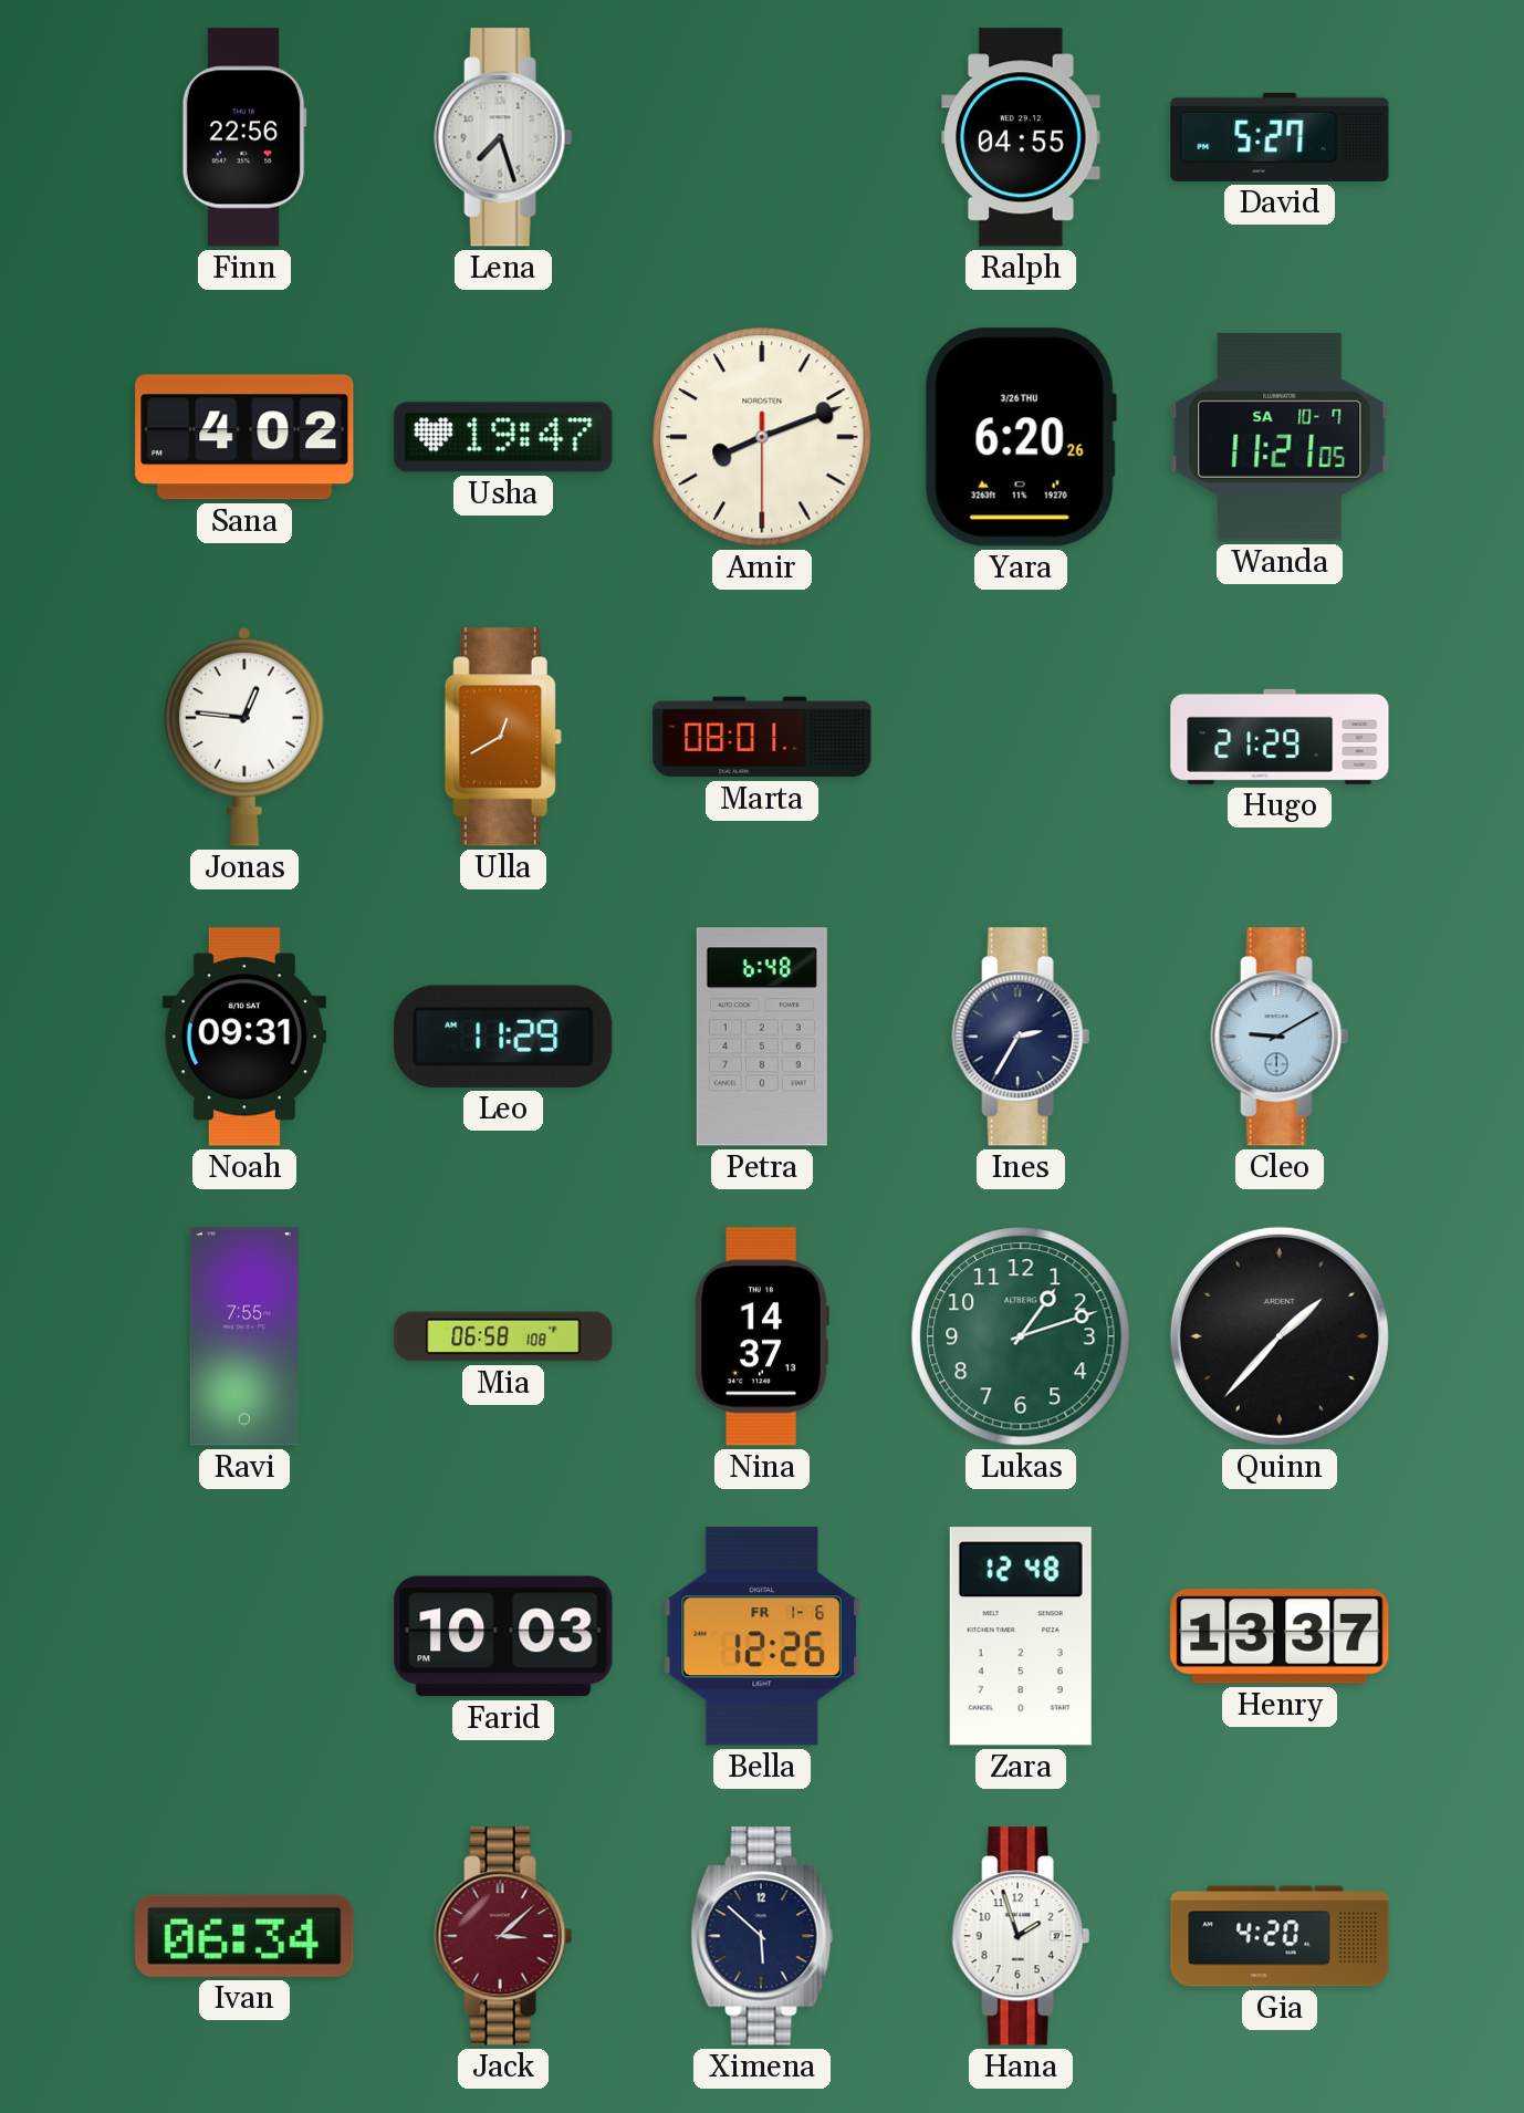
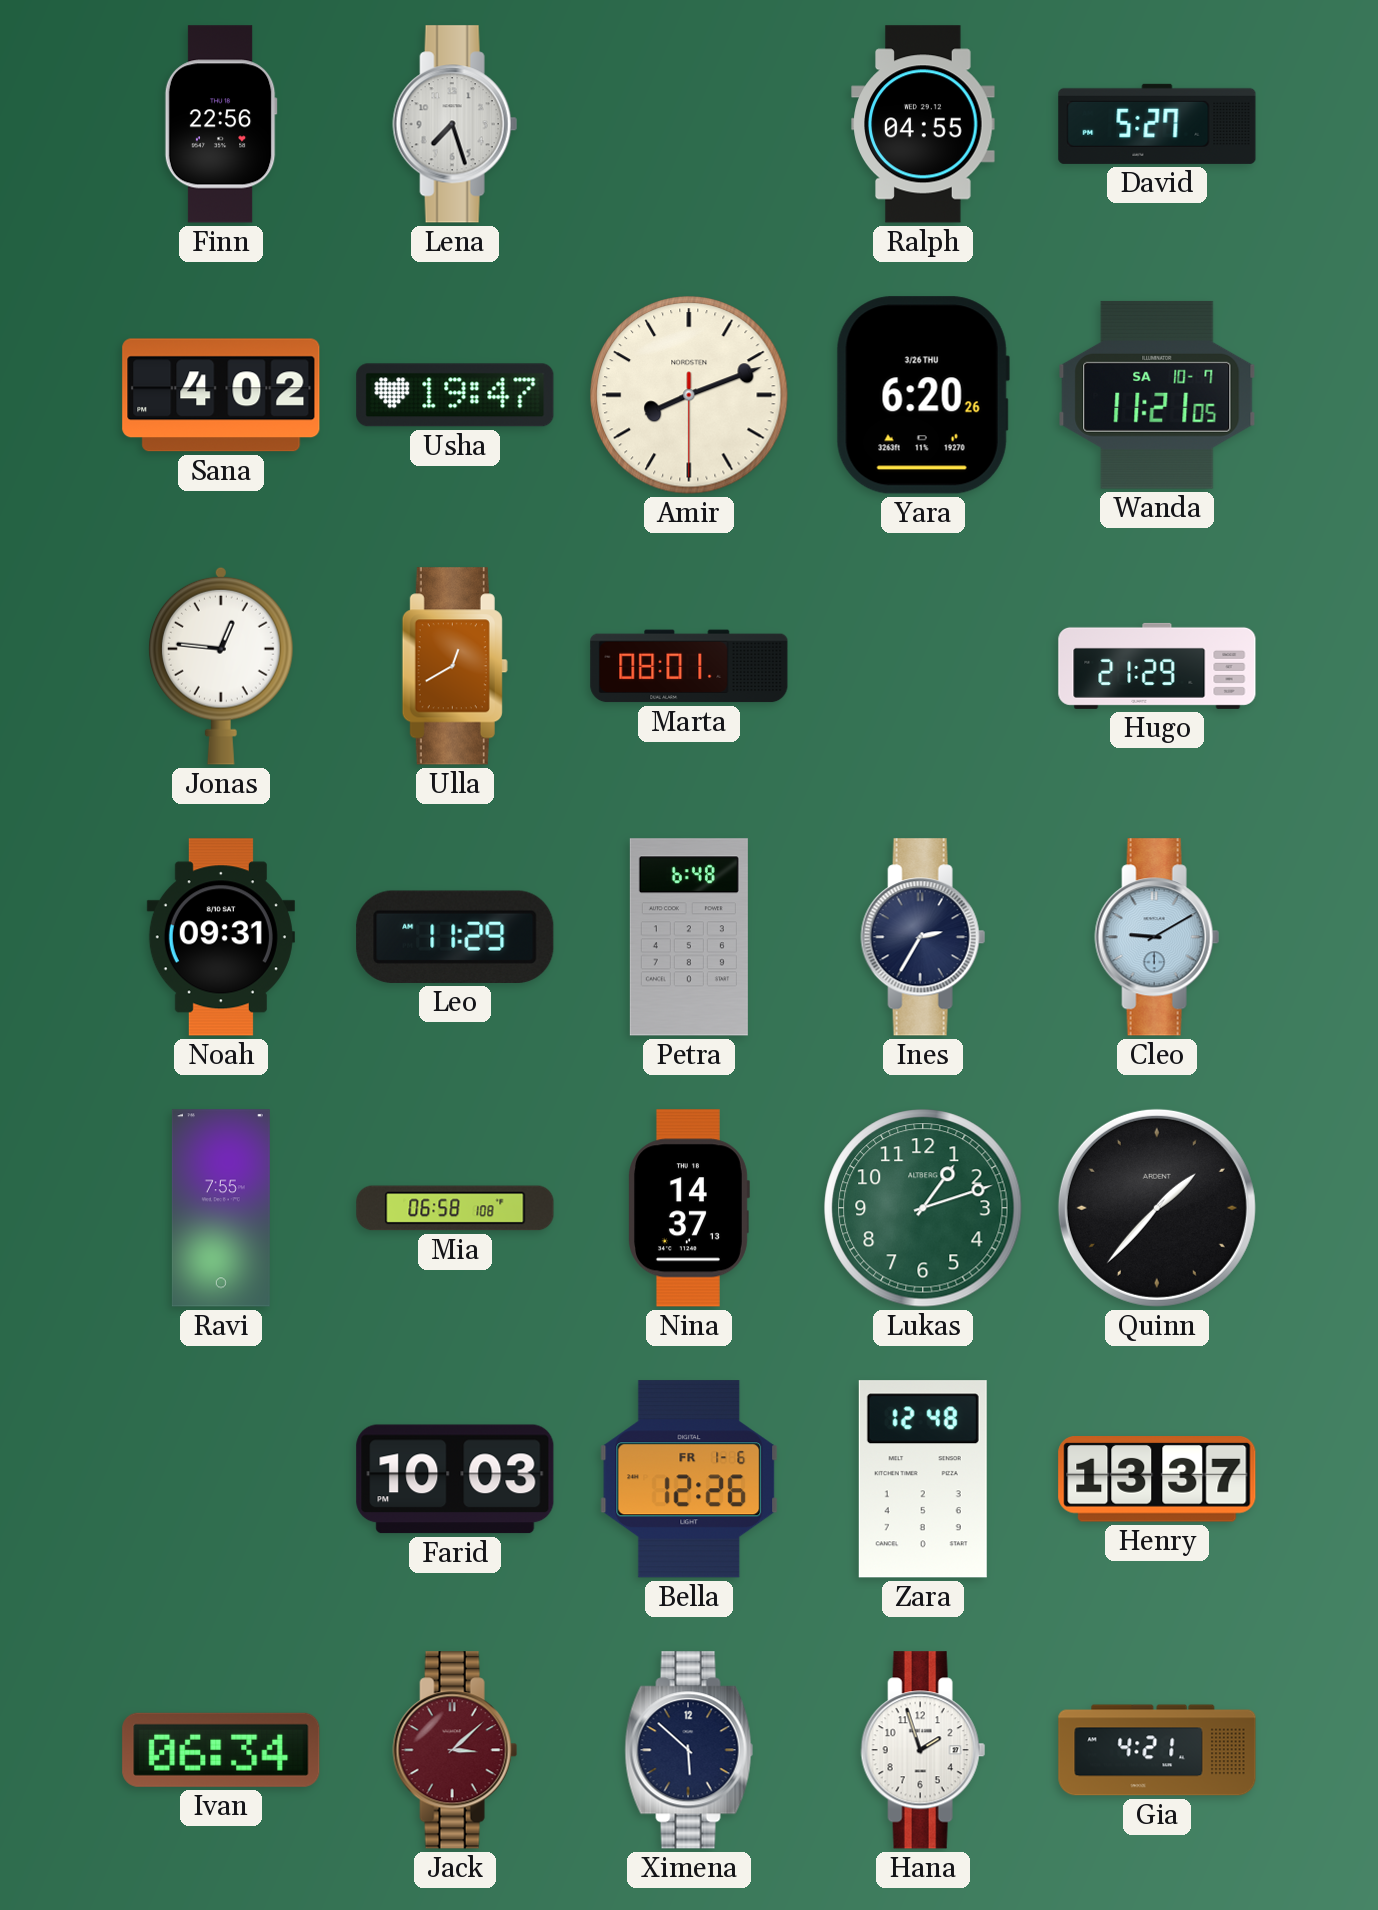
Gia: 4:20 -> 4:21 (1157, 1750)
